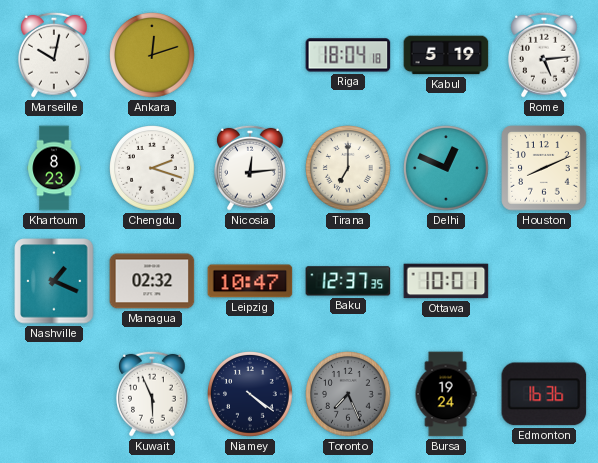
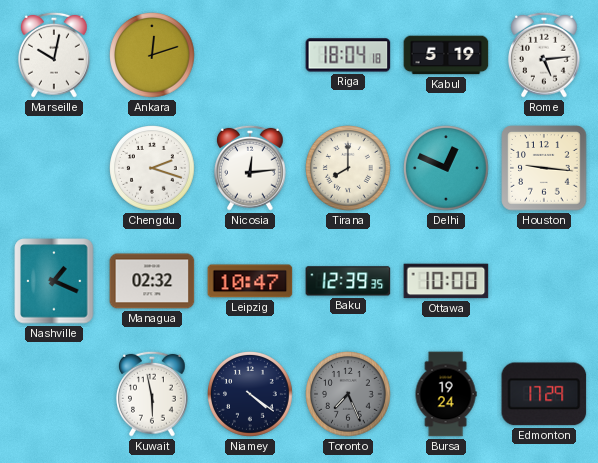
Khartoum: 8:23 -> none (54, 168)
Tirana: 7:00 -> 8:00 (349, 169)
Houston: 8:11 -> 9:16 (544, 168)
Baku: 12:37 -> 12:39 (348, 281)
Ottawa: 10:01 -> 10:00 (446, 281)
Kuwait: 5:56 -> 5:58 (153, 394)
Edmonton: 16:36 -> 17:29 (544, 394)
